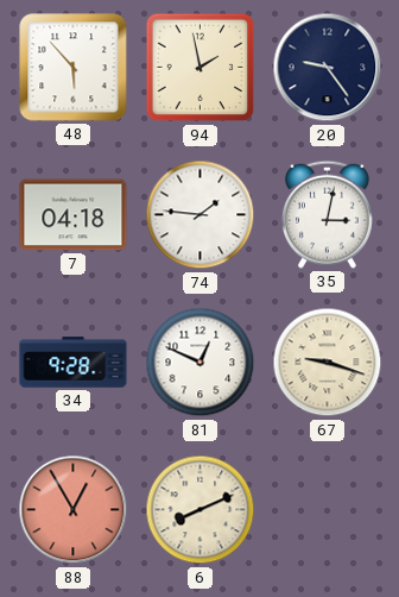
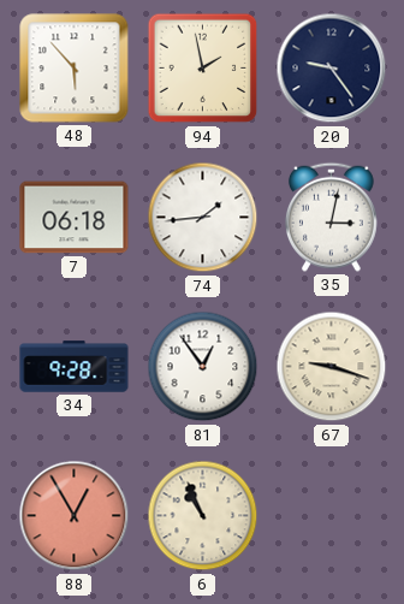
7: 04:18 -> 06:18 (75, 218)
74: 1:46 -> 1:44 (203, 218)
81: 12:49 -> 12:54 (203, 367)
6: 8:11 -> 10:56 (203, 516)
